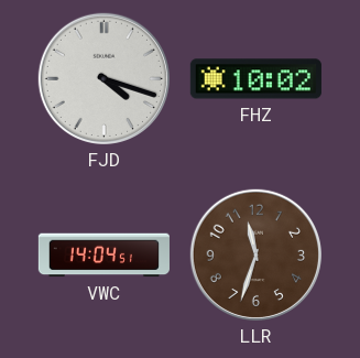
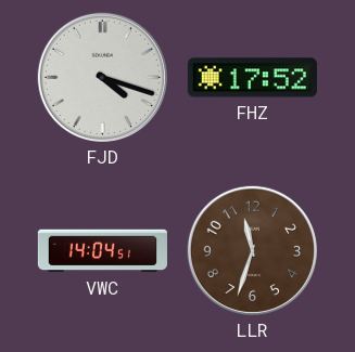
FHZ: 10:02 -> 17:52 (252, 78)
